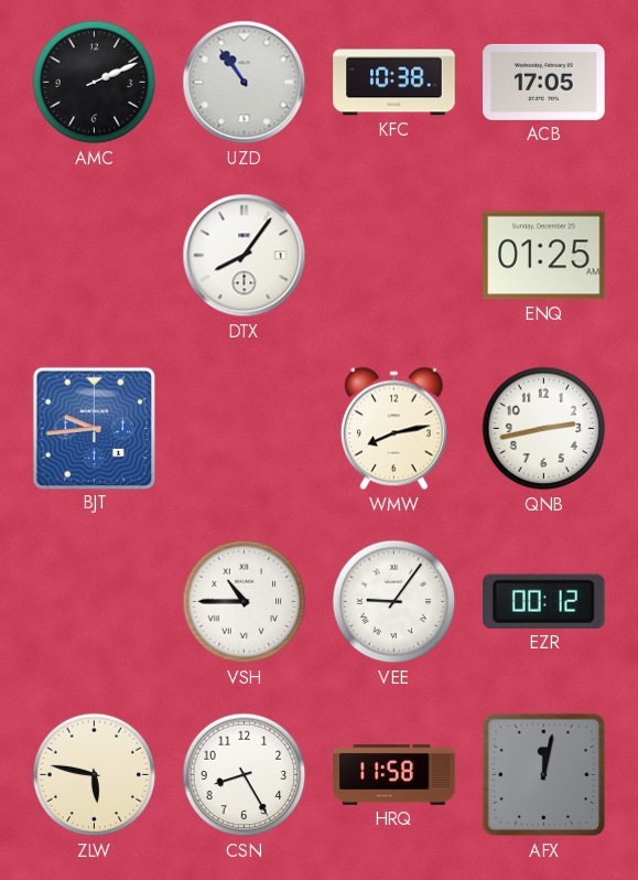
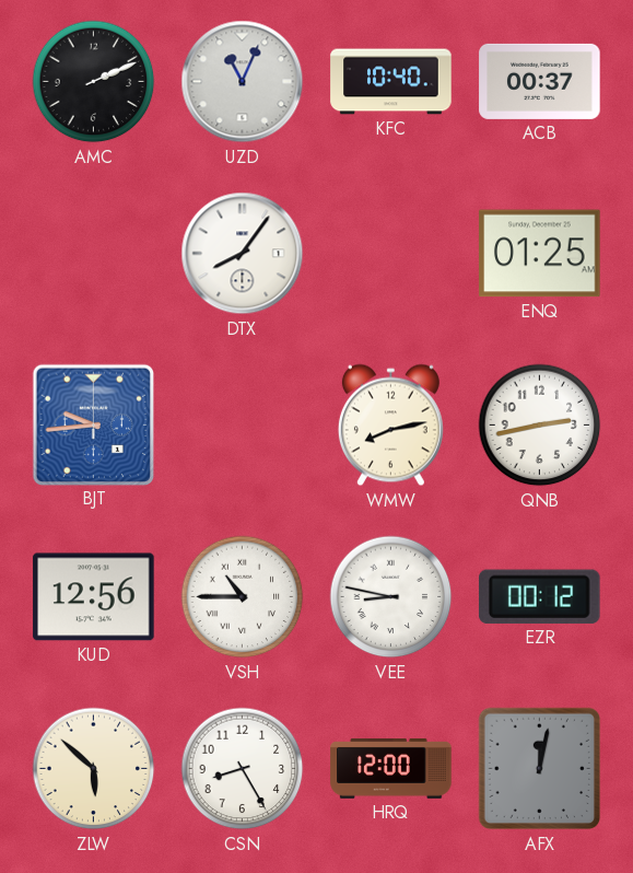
UZD: 10:54 -> 11:04 (243, 82)
KFC: 10:38 -> 10:40 (391, 82)
ACB: 17:05 -> 00:37 (540, 81)
KUD: none -> 12:56 (94, 597)
VEE: 9:06 -> 8:47 (391, 597)
ZLW: 5:47 -> 5:52 (94, 769)
HRQ: 11:58 -> 12:00 (391, 768)
